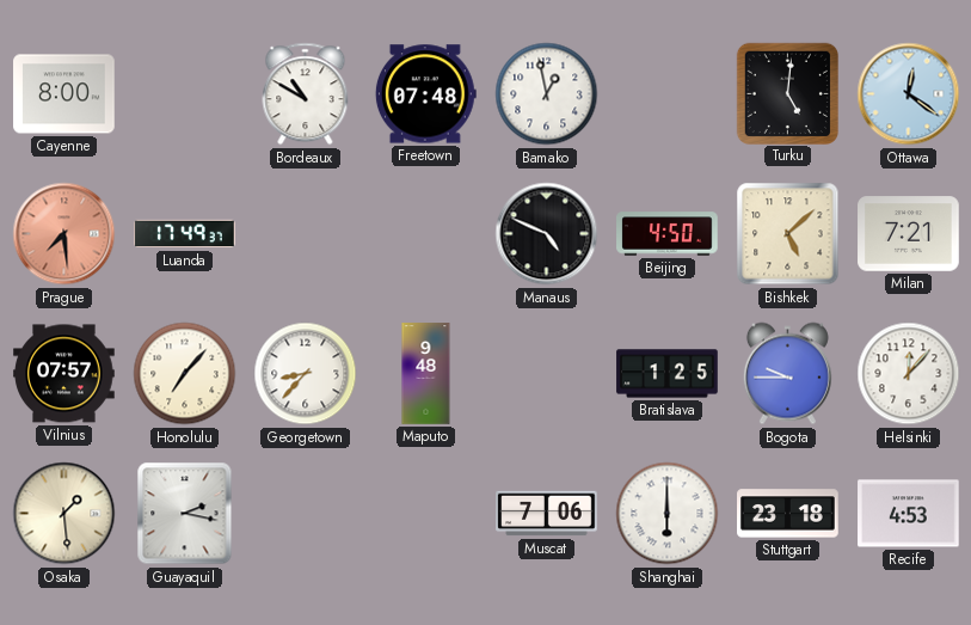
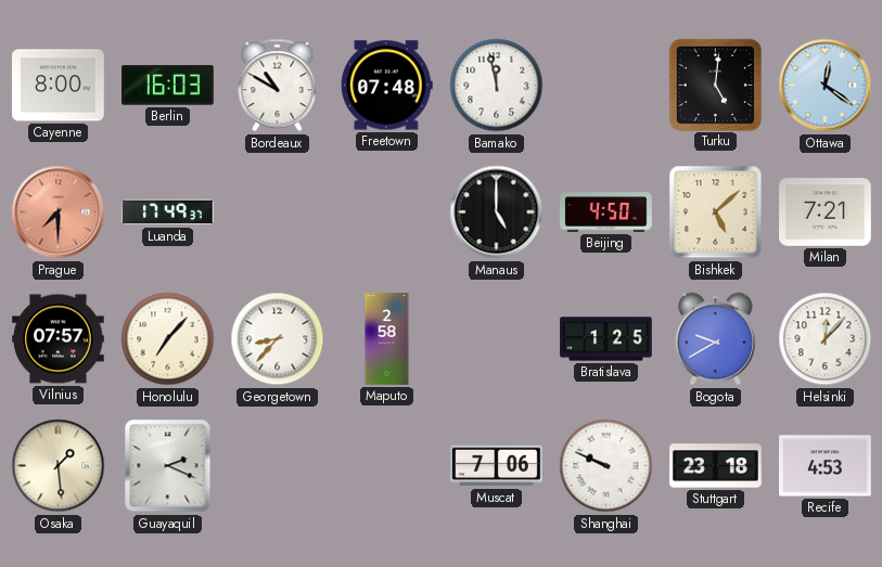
Berlin: none -> 16:03 (168, 86)
Bamako: 12:58 -> 11:58 (497, 86)
Prague: 7:29 -> 7:30 (59, 212)
Manaus: 4:49 -> 5:00 (497, 212)
Maputo: 9:48 -> 2:58 (387, 339)
Bogota: 9:45 -> 9:40 (715, 339)
Guayaquil: 2:17 -> 2:19 (168, 466)
Shanghai: 6:00 -> 9:49 (606, 466)
